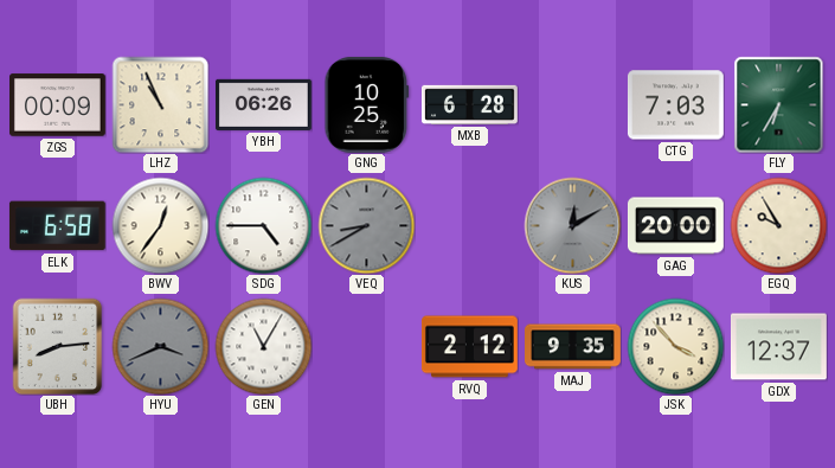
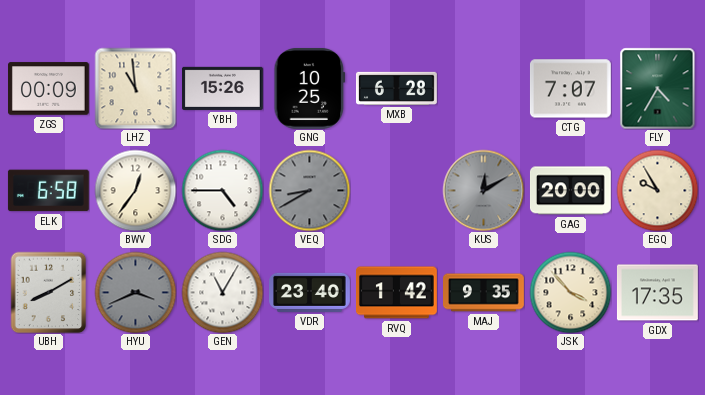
LHZ: 10:56 -> 10:59 (135, 88)
YBH: 06:26 -> 15:26 (223, 88)
CTG: 7:03 -> 7:07 (570, 89)
FLY: 6:35 -> 4:35 (658, 88)
UBH: 8:14 -> 8:10 (49, 292)
VDR: none -> 23:40 (310, 292)
RVQ: 2:12 -> 1:42 (397, 293)
GDX: 12:37 -> 17:35 (658, 293)
